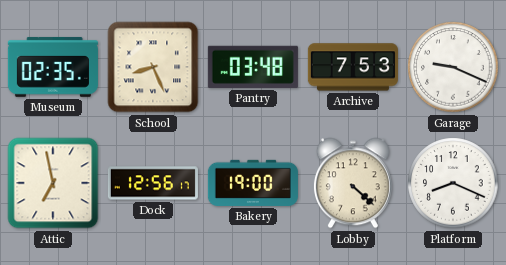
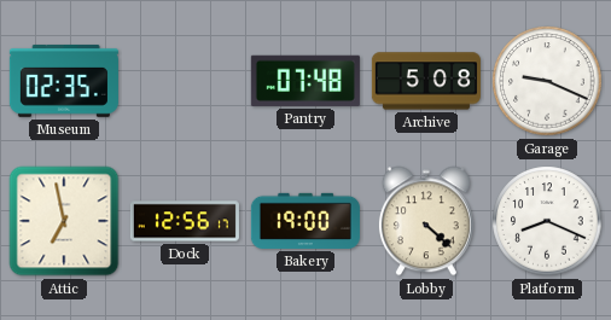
School: 8:26 -> none (153, 67)
Pantry: 03:48 -> 07:48 (305, 81)
Archive: 7:53 -> 5:08 (426, 81)
